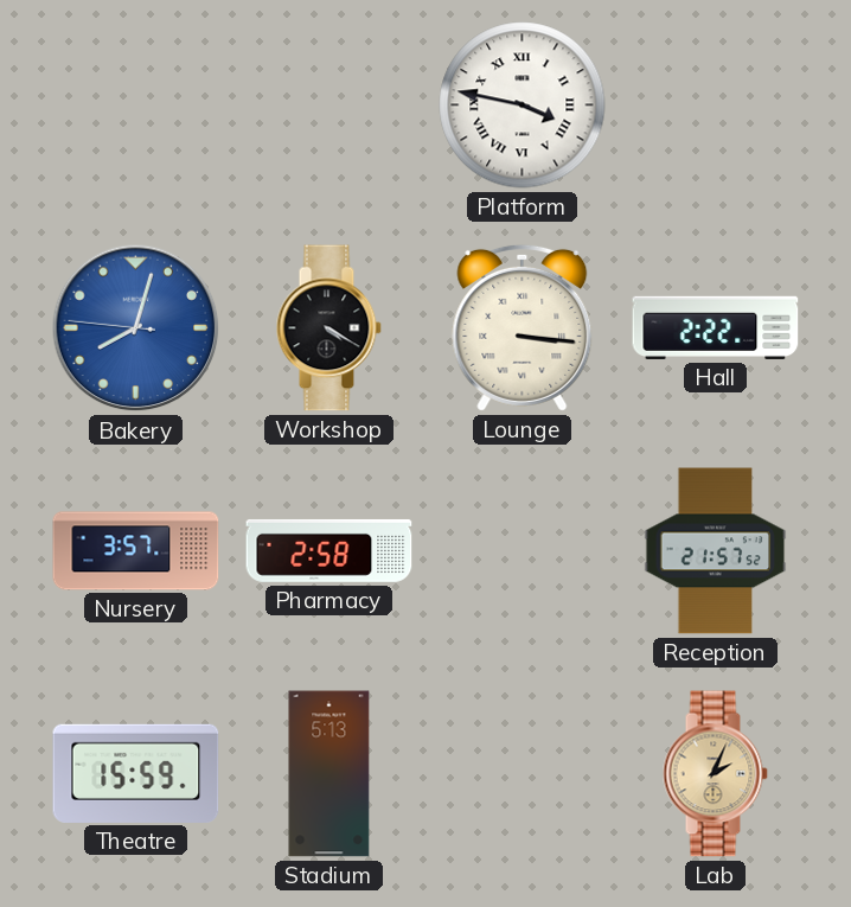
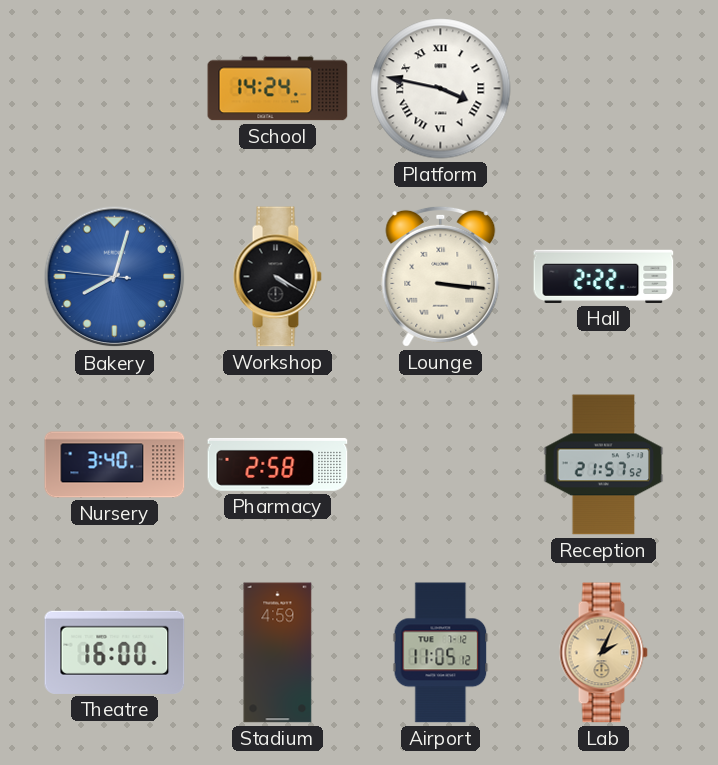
School: none -> 14:24 (278, 89)
Nursery: 3:57 -> 3:40 (115, 465)
Theatre: 15:59 -> 16:00 (115, 652)
Stadium: 5:13 -> 4:59 (278, 653)
Airport: none -> 11:05 (441, 653)
